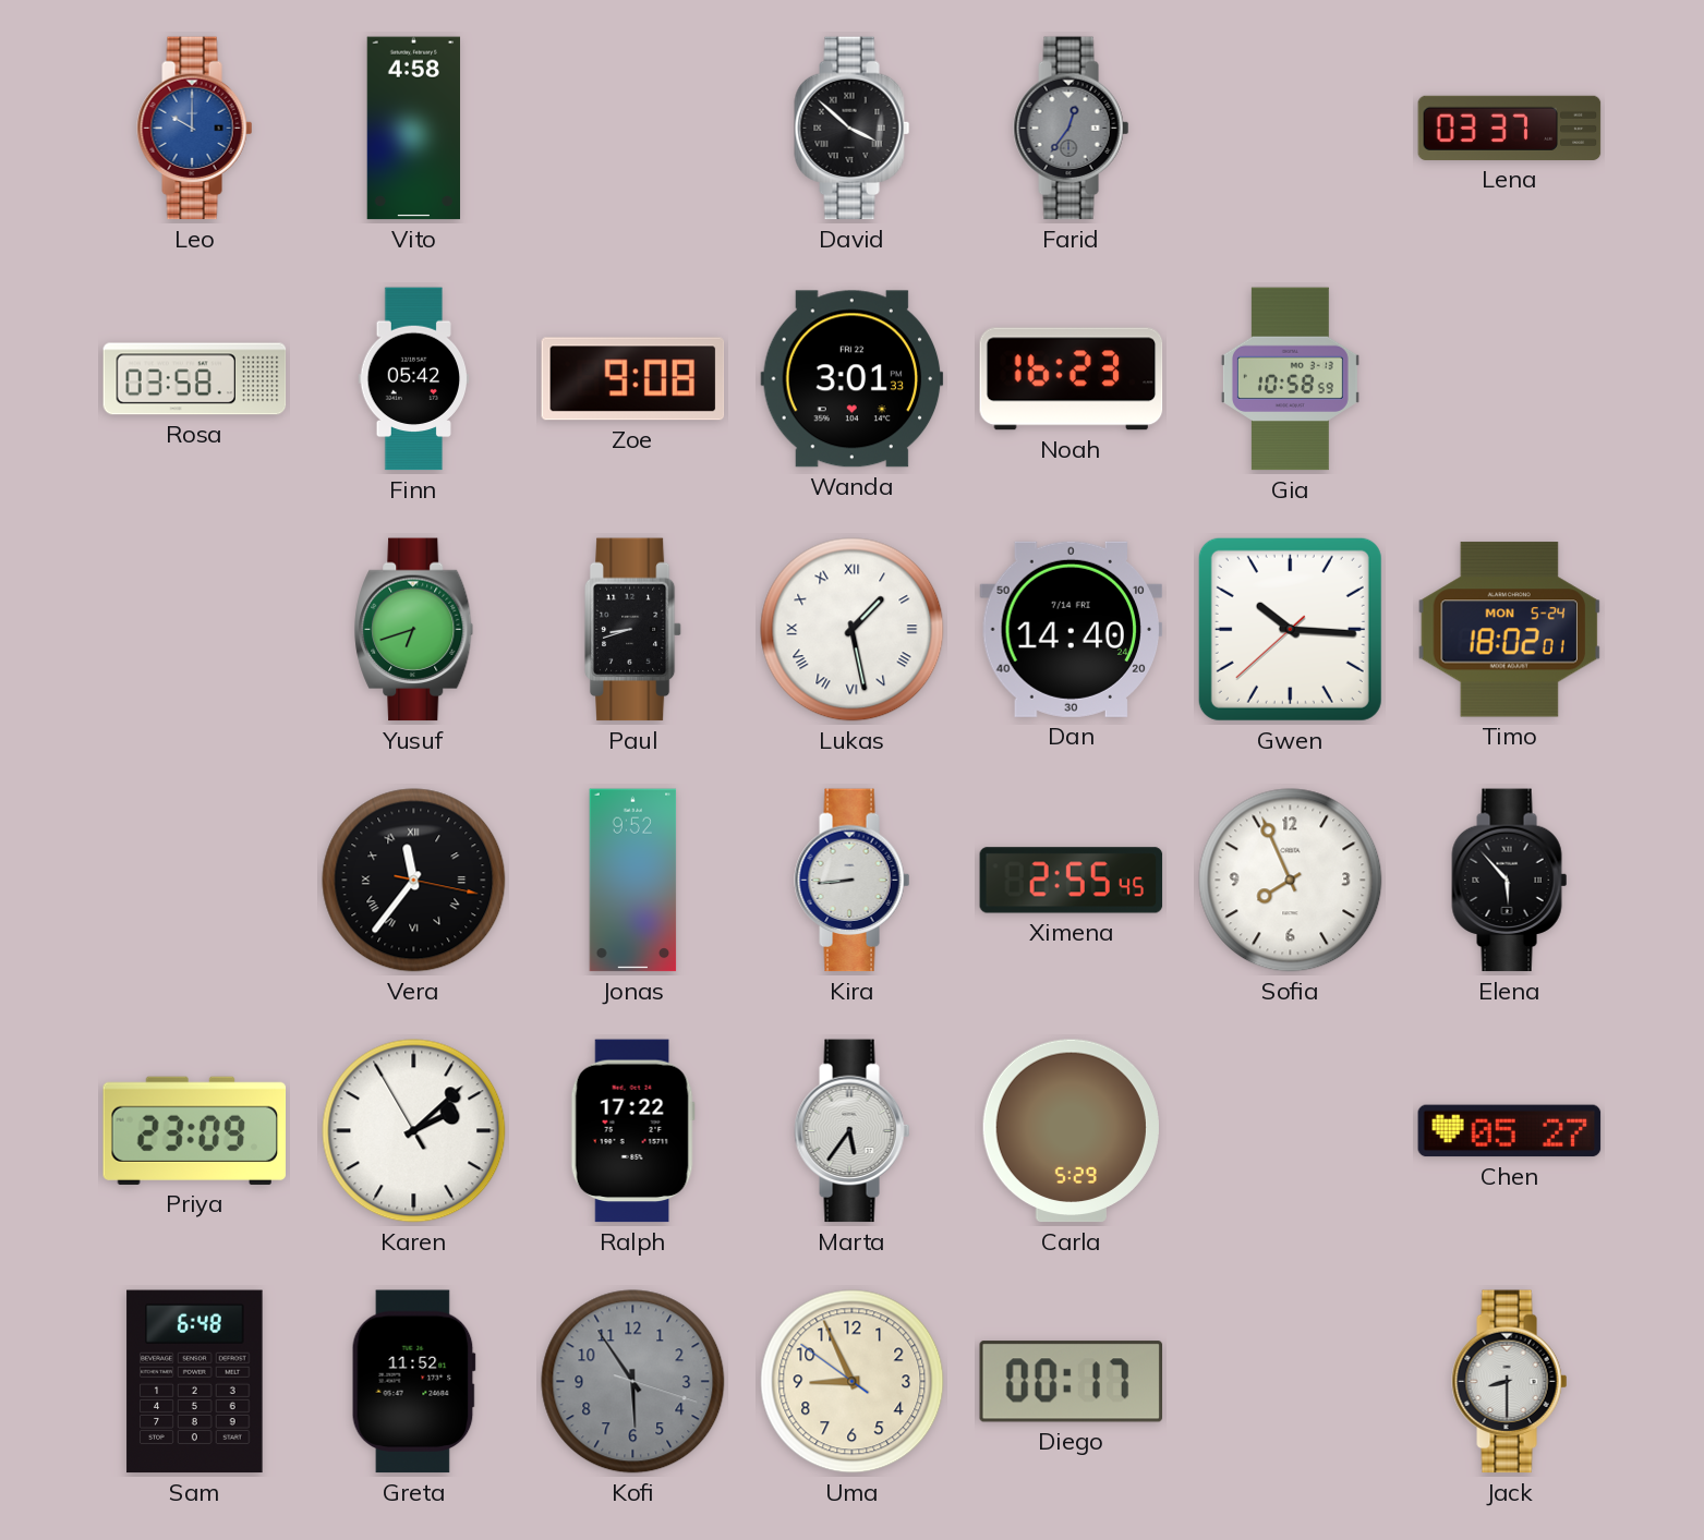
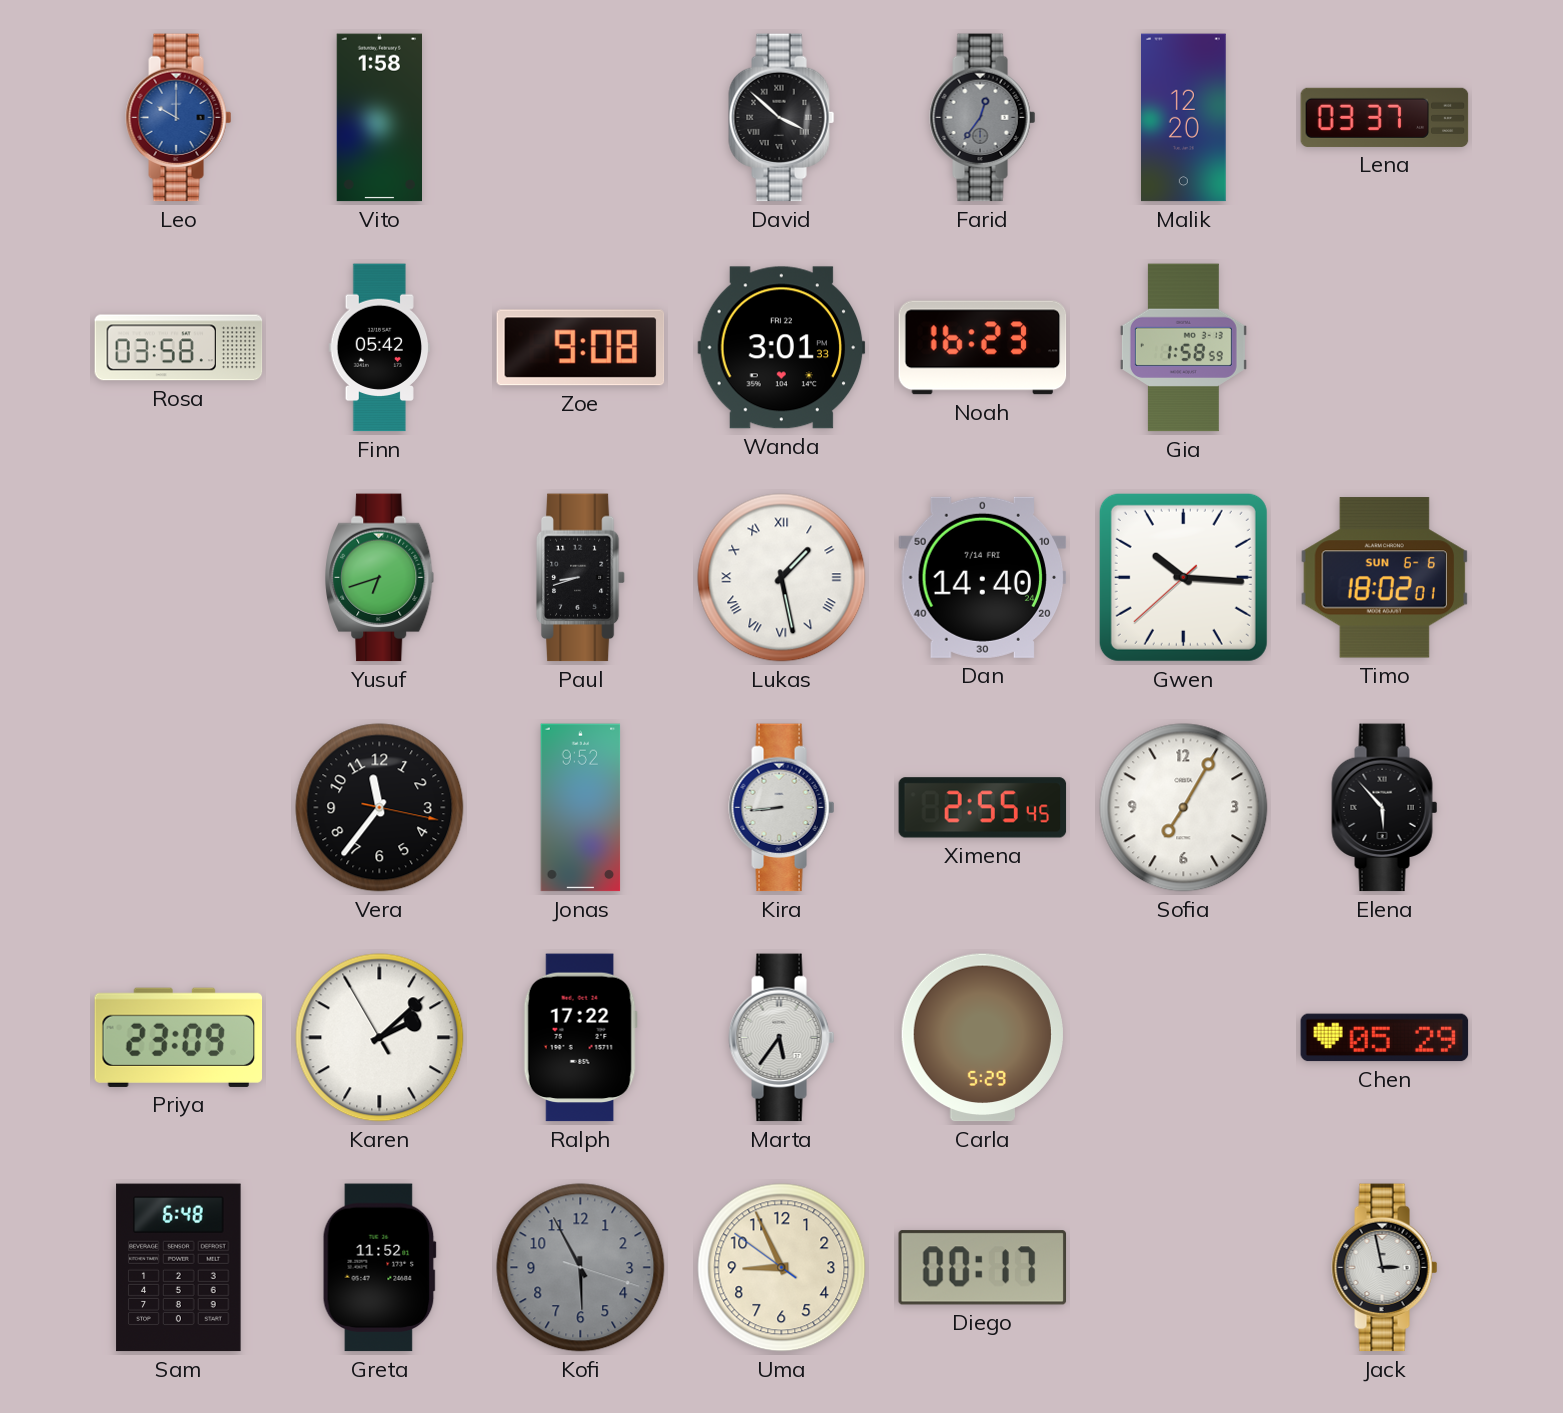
Vito: 4:58 -> 1:58 (379, 118)
Malik: none -> 12:20 (1184, 118)
Gia: 10:58 -> 1:58 (1183, 348)
Timo date: MON 5-24 -> SUN 6-6 (1385, 578)
Vera numerals: Roman -> Arabic (380, 808)
Sofia: 7:56 -> 7:05 (1184, 808)
Chen: 05:27 -> 05:29 (1385, 1038)
Kofi: 5:54 -> 5:55 (581, 1268)
Jack: 8:30 -> 2:58 (1385, 1268)
